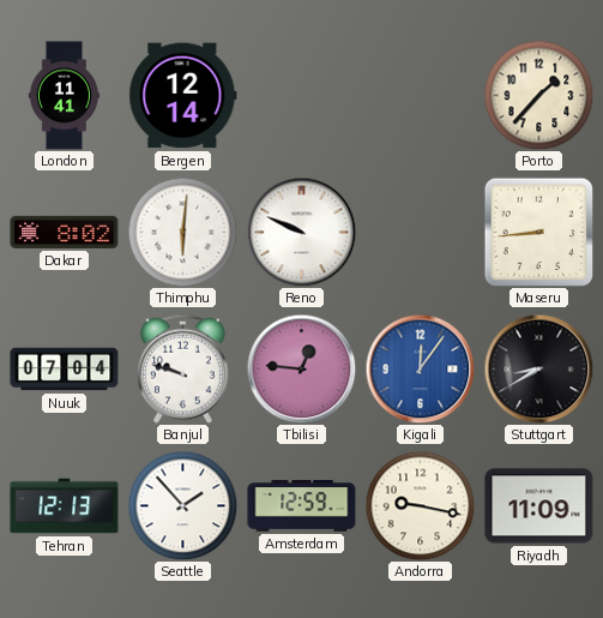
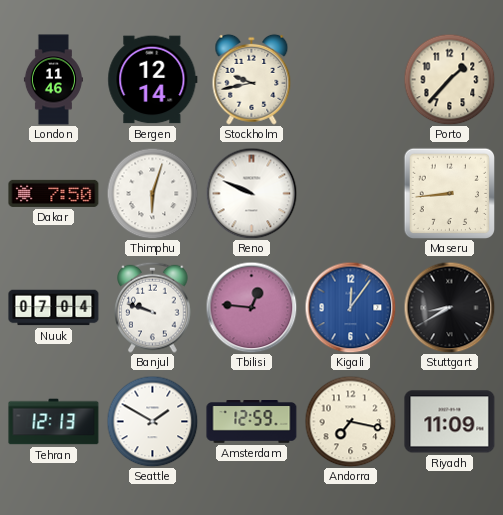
London: 11:41 -> 11:46 (53, 80)
Stockholm: none -> 9:43 (252, 79)
Dakar: 8:02 -> 7:50 (54, 193)
Thimphu: 6:01 -> 6:03 (152, 193)
Seattle: 1:53 -> 1:50 (152, 421)
Andorra: 9:17 -> 7:17 (350, 421)
